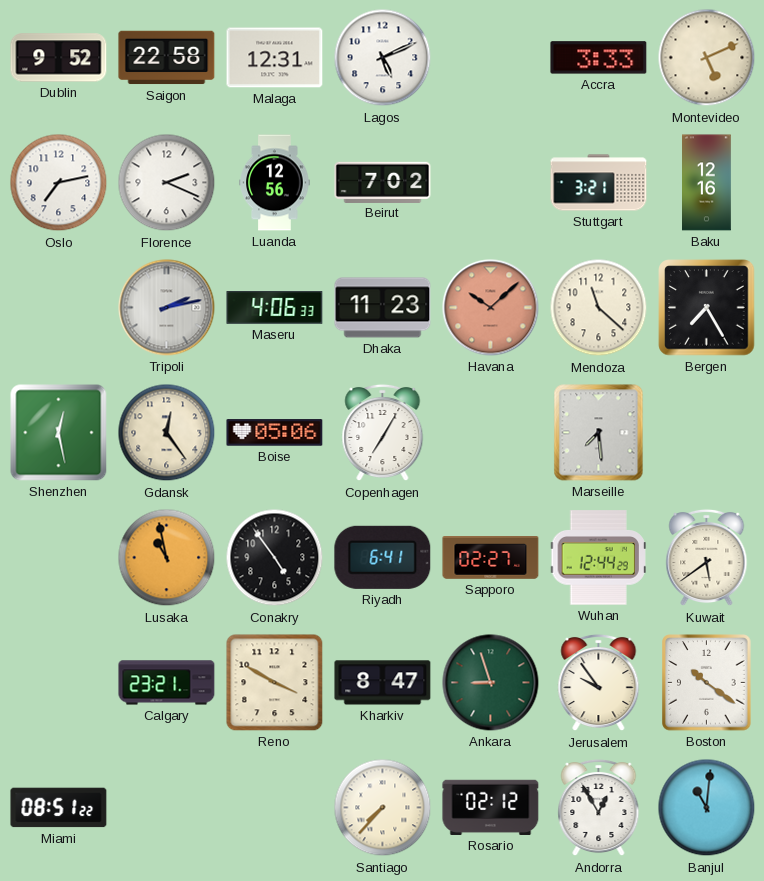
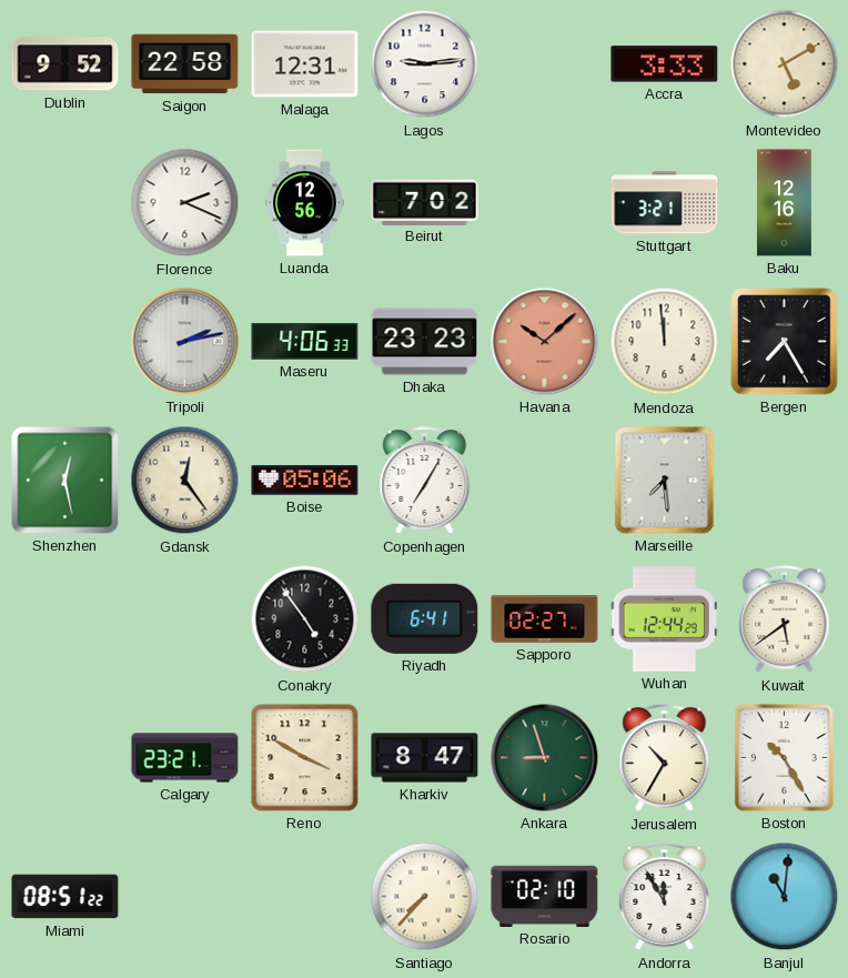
Lagos: 5:11 -> 9:14 (425, 64)
Montevideo: 5:11 -> 5:10 (785, 64)
Oslo: 7:13 -> none (59, 183)
Dhaka: 11:23 -> 23:23 (425, 342)
Mendoza: 11:22 -> 11:59 (665, 342)
Lusaka: 10:58 -> none (167, 558)
Jerusalem: 9:54 -> 10:35 (665, 758)
Boston: 10:21 -> 10:25 (785, 758)
Rosario: 02:12 -> 02:10 (545, 896)
Andorra: 12:55 -> 11:55 (665, 897)
